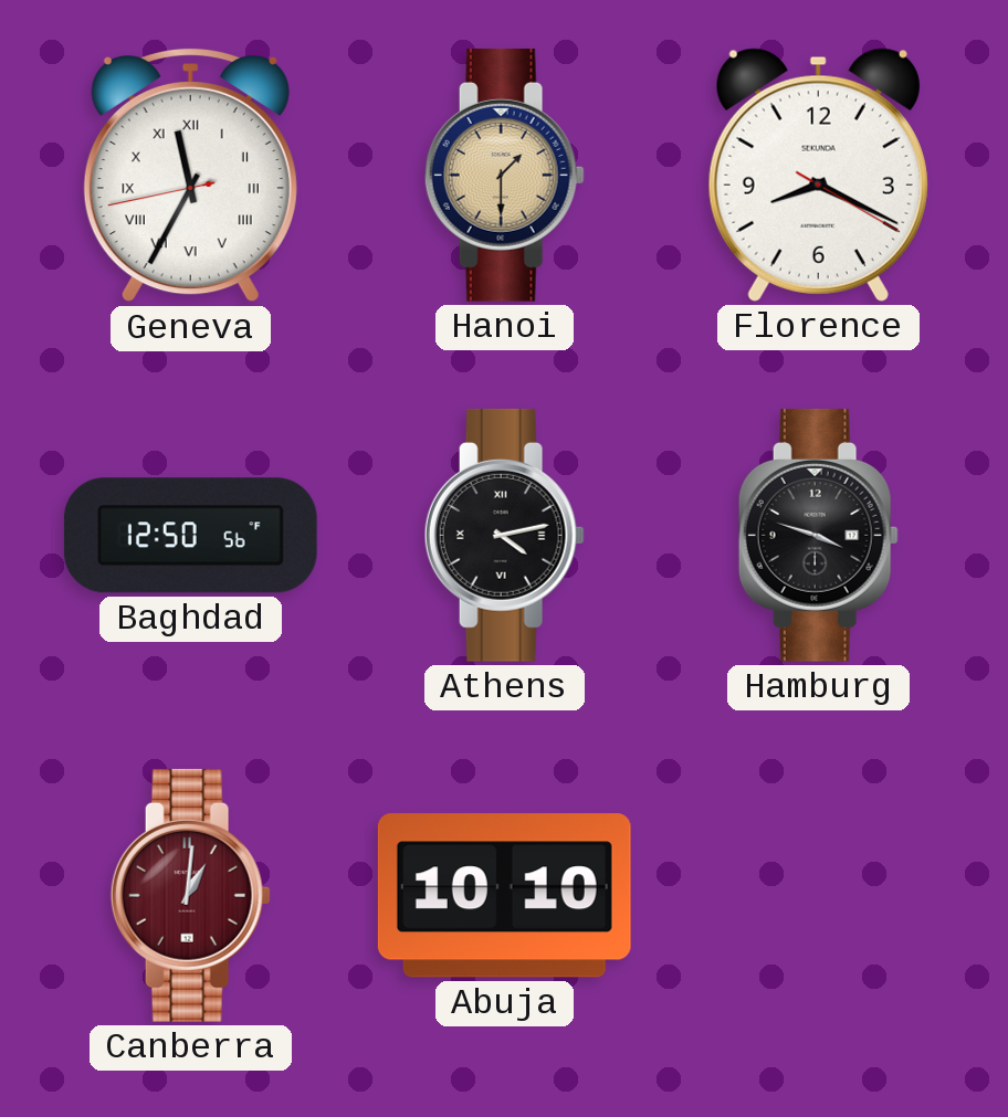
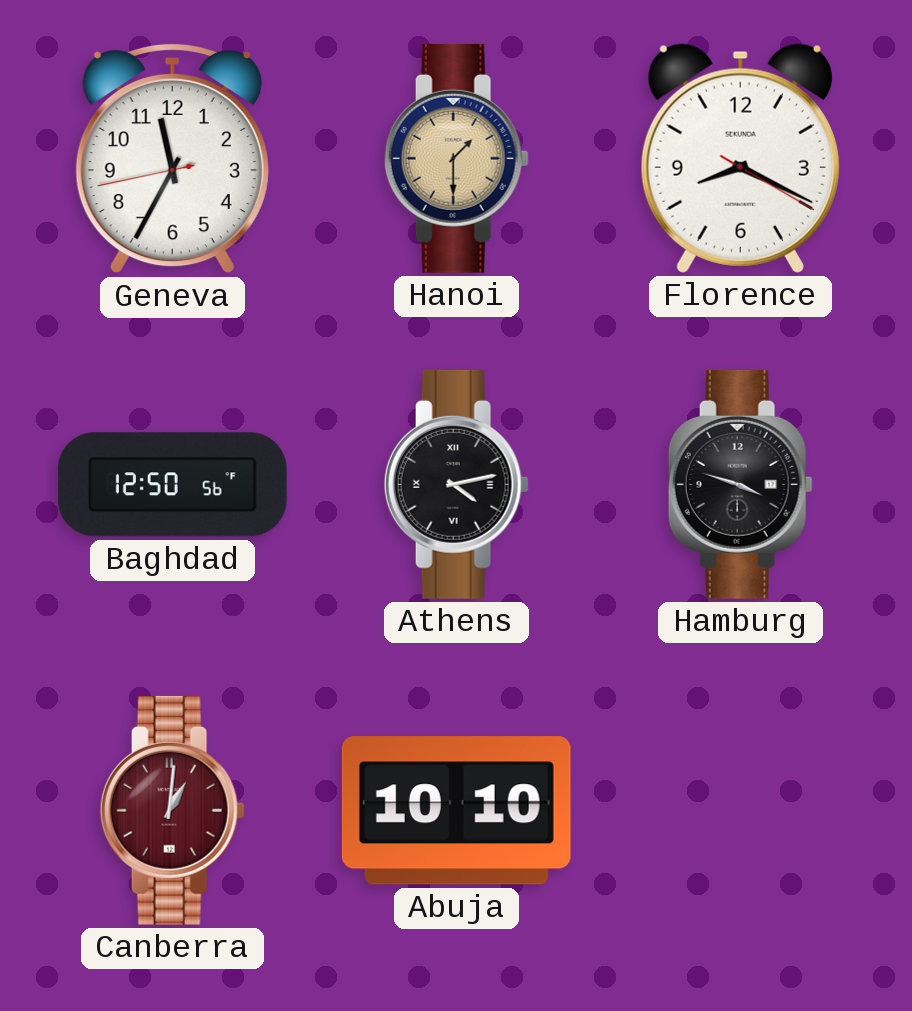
Geneva numerals: Roman -> Arabic (172, 158)
